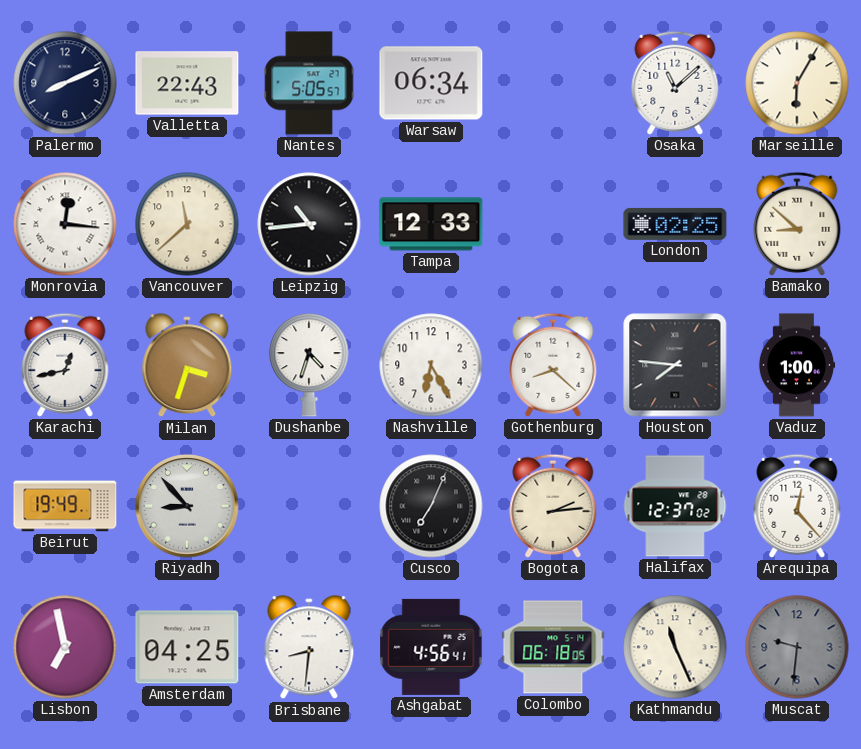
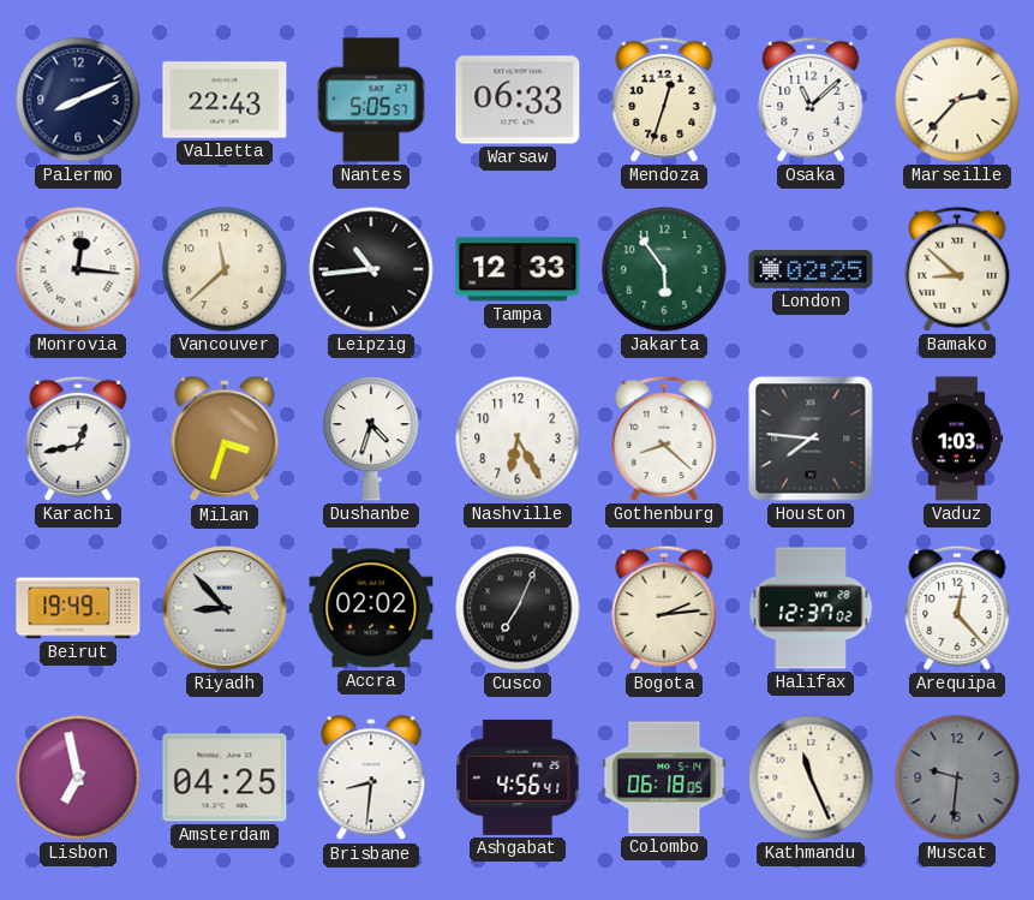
Warsaw: 06:34 -> 06:33 (518, 100)
Mendoza: none -> 12:33 (664, 100)
Marseille: 6:05 -> 2:37 (957, 100)
Jakarta: none -> 5:54 (664, 269)
Vaduz: 1:00 -> 1:03 (957, 439)
Accra: none -> 02:02 (371, 608)
